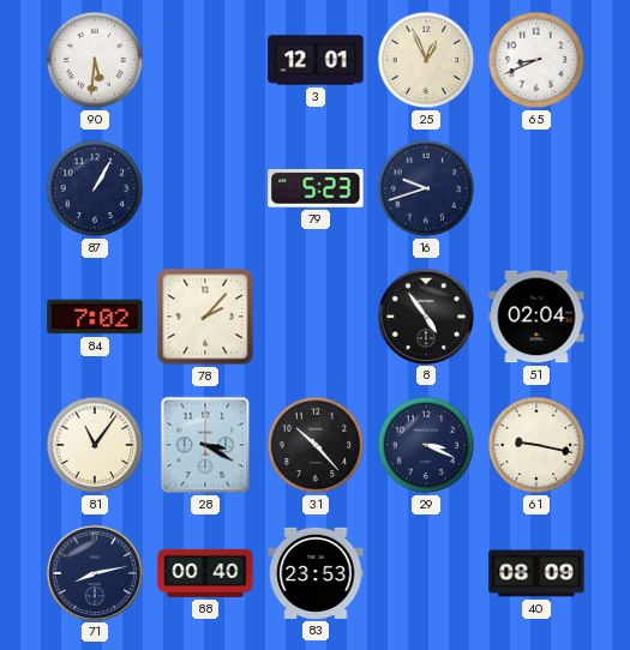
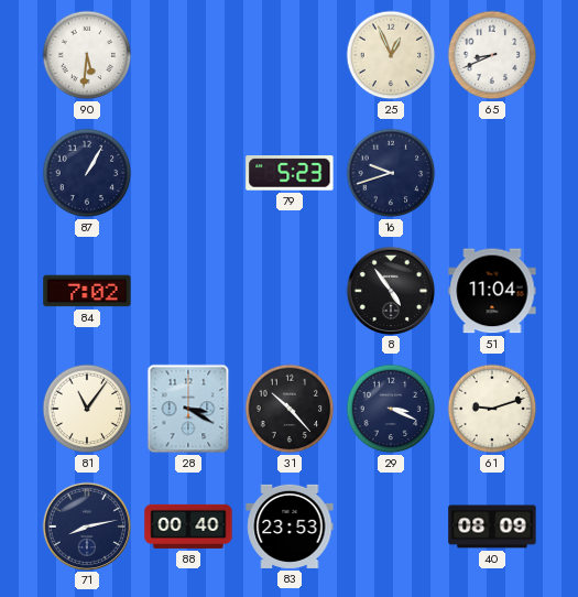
3: 12:01 -> none (316, 60)
78: 2:07 -> none (205, 317)
51: 02:04 -> 11:04 (492, 291)
61: 9:17 -> 9:12 (492, 409)
